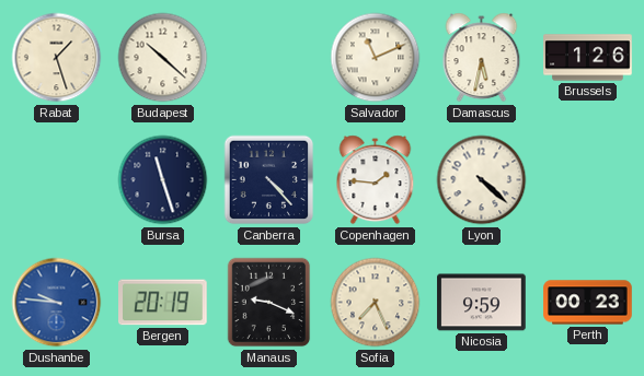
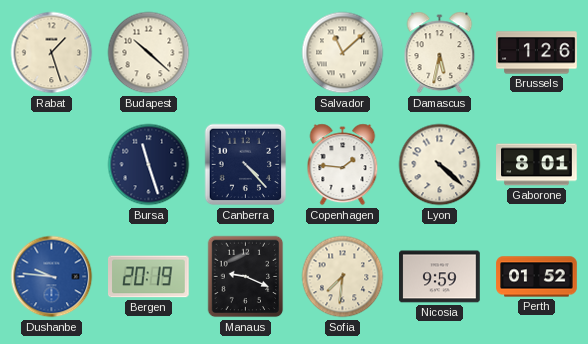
Salvador: 11:11 -> 11:08 (343, 53)
Gaborone: none -> 8:01 (537, 165)
Sofia: 7:26 -> 7:31 (343, 277)
Perth: 00:23 -> 01:52 (537, 277)
